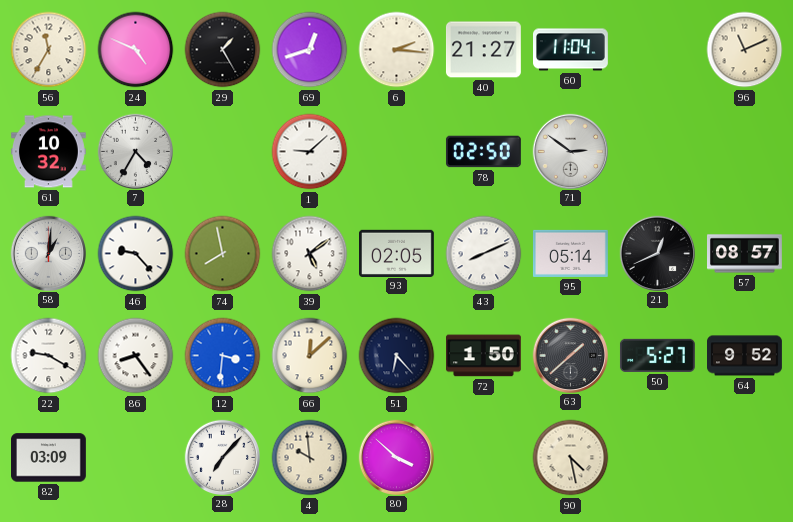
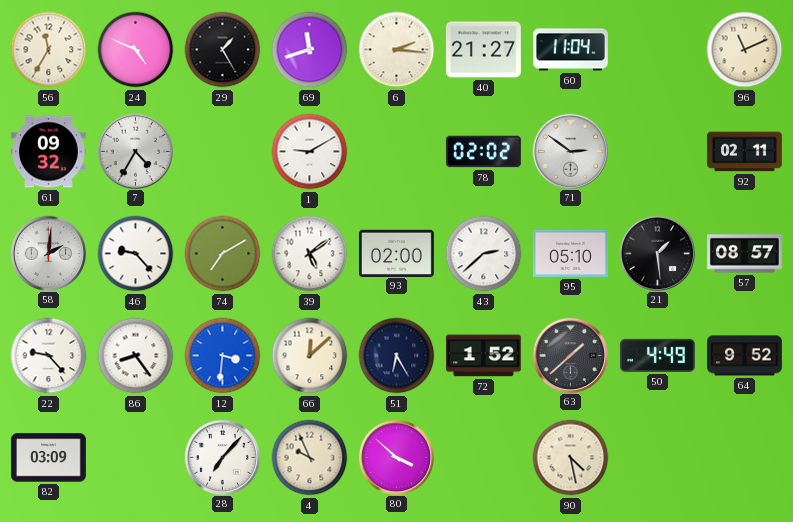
69: 12:42 -> 11:42 (310, 50)
61: 10:32 -> 09:32 (49, 152)
1: 9:08 -> 9:10 (310, 152)
78: 02:50 -> 02:02 (484, 152)
92: none -> 02:11 (745, 152)
58: 1:01 -> 2:01 (48, 253)
74: 7:58 -> 7:10 (223, 254)
93: 02:05 -> 02:00 (397, 253)
43: 8:11 -> 2:38 (484, 254)
95: 05:14 -> 05:10 (570, 253)
21: 12:41 -> 1:29 (657, 253)
22: 9:20 -> 9:23 (49, 356)
51: 6:23 -> 6:25 (397, 356)
72: 1:50 -> 1:52 (484, 356)
50: 5:27 -> 4:49 (658, 355)
4: 9:59 -> 9:56 (310, 458)
